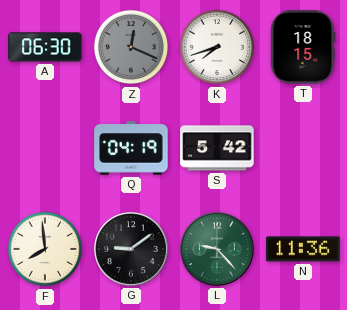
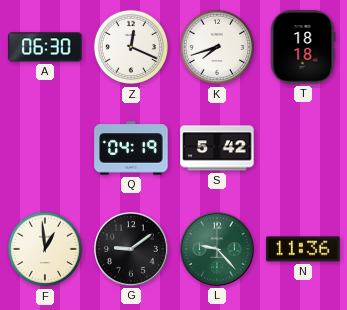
Z dial: grey -> white (131, 47)
T: 18:15 -> 18:18 (303, 47)
F: 7:59 -> 12:59 (45, 249)
